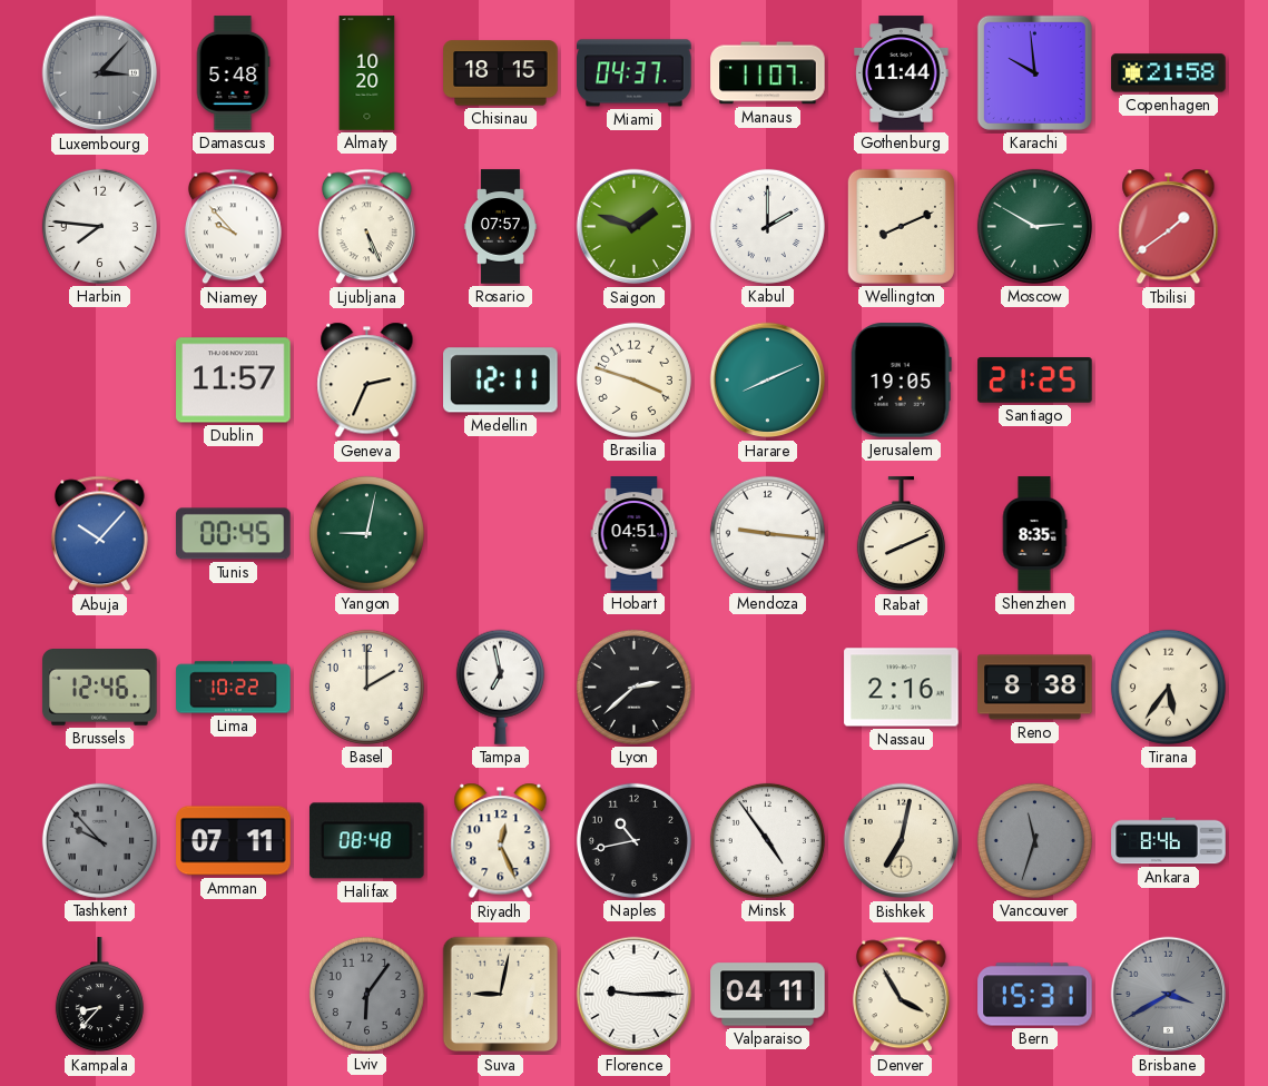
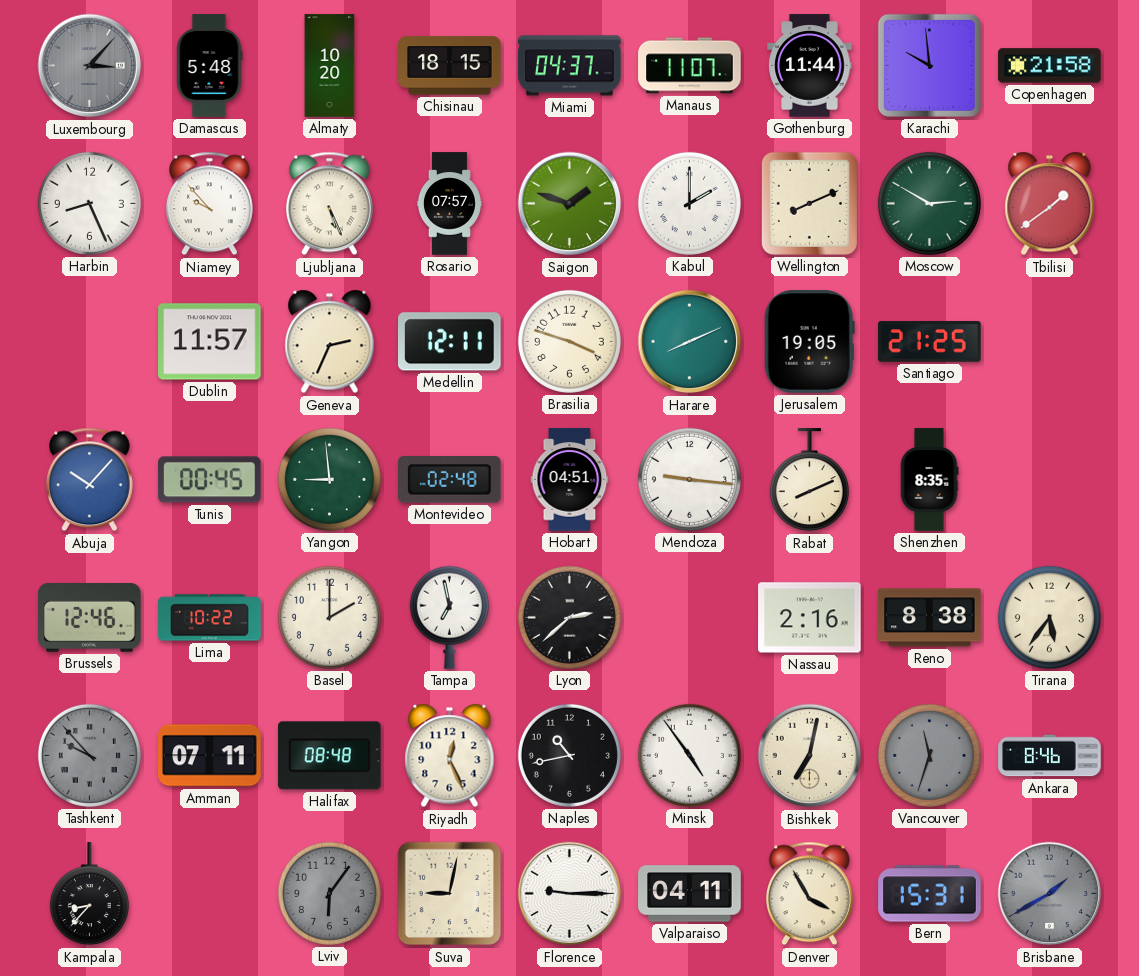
Harbin: 7:46 -> 8:26 (89, 203)
Yangon: 9:02 -> 8:59 (329, 479)
Montevideo: none -> 02:48 (450, 480)
Brisbane: 3:40 -> 1:40 (1050, 894)
